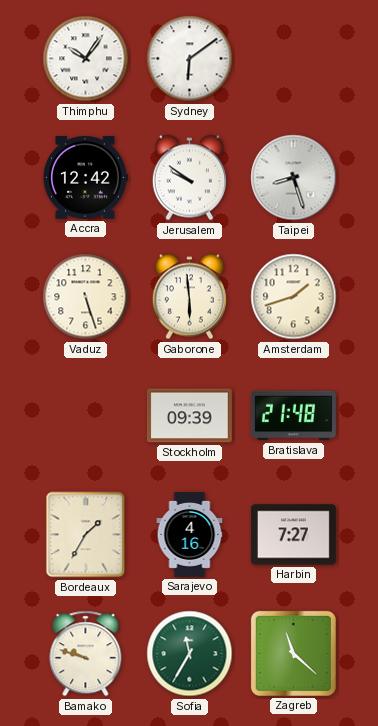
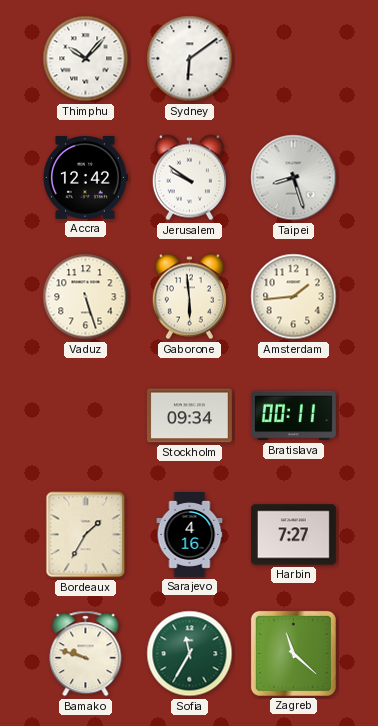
Thimphu: 10:06 -> 10:07 (86, 59)
Amsterdam: 1:42 -> 1:44 (294, 297)
Stockholm: 09:39 -> 09:34 (189, 416)
Bratislava: 21:48 -> 00:11 (293, 416)
